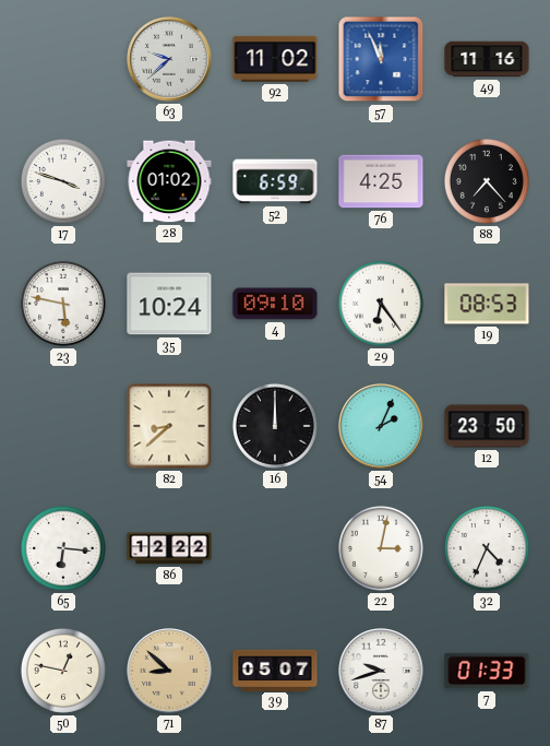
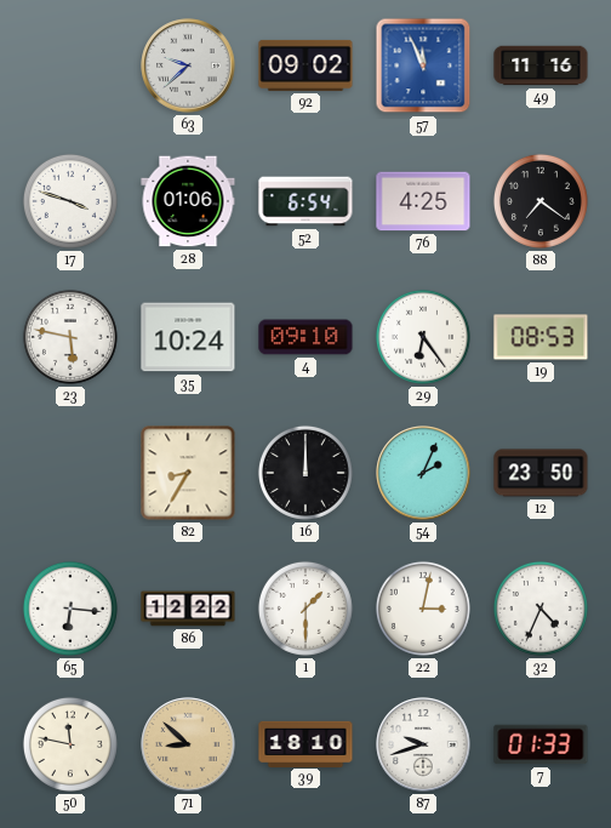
92: 11:02 -> 09:02 (305, 65)
28: 01:02 -> 01:06 (188, 201)
52: 6:59 -> 6:54 (305, 201)
88: 7:23 -> 7:21 (541, 201)
82: 8:38 -> 8:35 (188, 473)
1: none -> 1:30 (305, 609)
50: 12:47 -> 11:47 (70, 744)
39: 05:07 -> 18:10 (305, 743)
